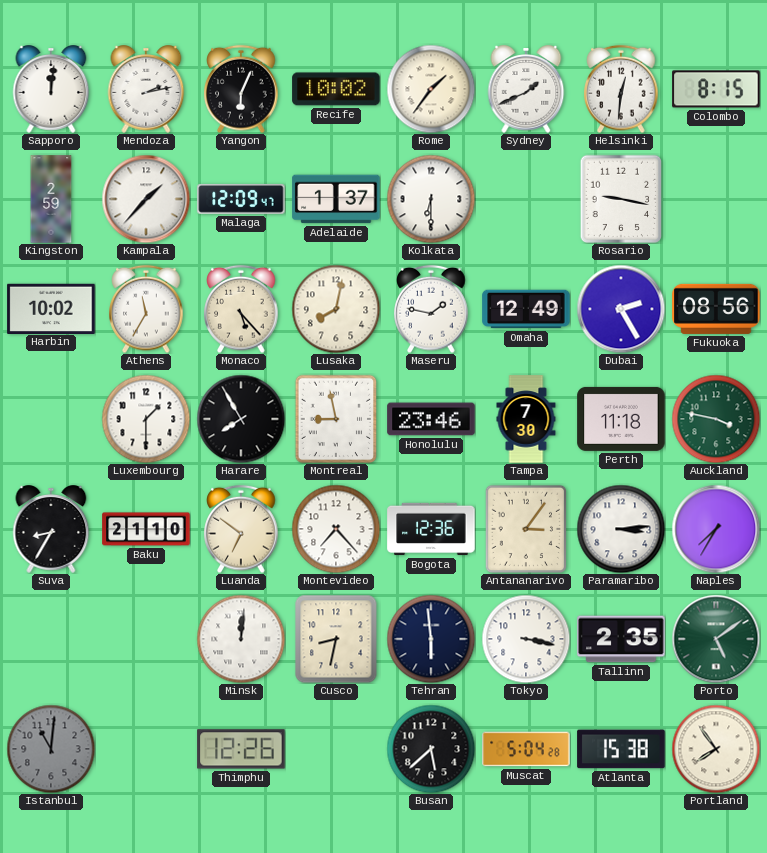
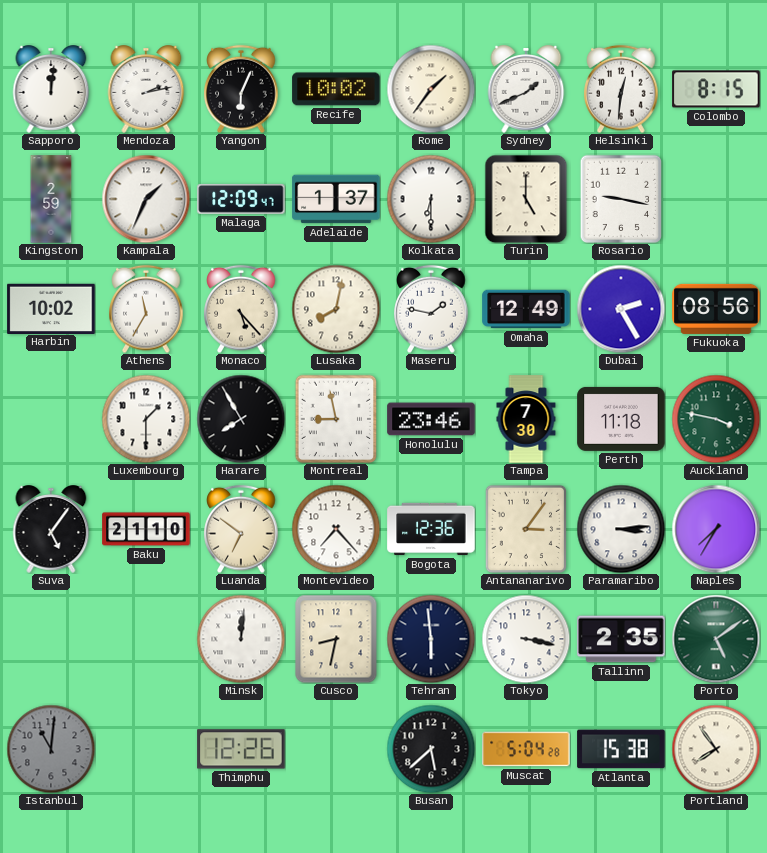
Kampala: 1:37 -> 1:34 (146, 199)
Turin: none -> 5:00 (526, 199)
Suva: 8:35 -> 5:06 (51, 529)
